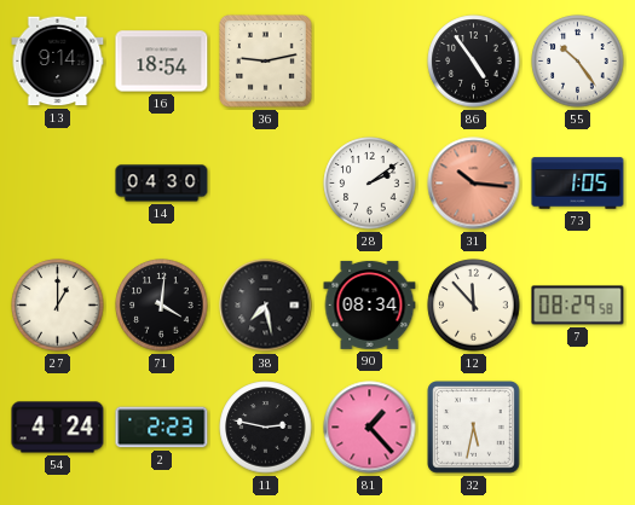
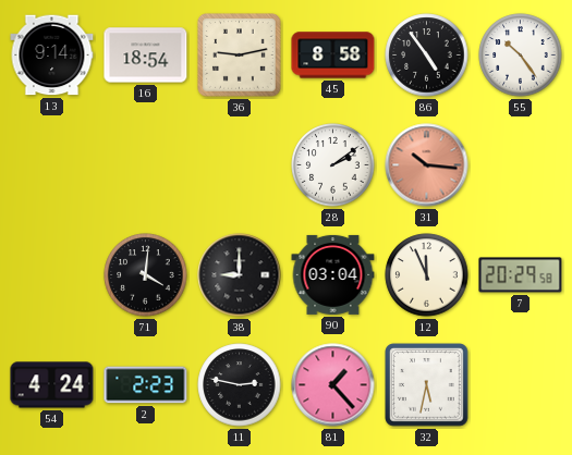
45: none -> 8:58 (333, 56)
14: 04:30 -> none (162, 184)
73: 1:05 -> none (578, 184)
27: 1:00 -> none (58, 306)
38: 7:28 -> 9:00 (240, 275)
90: 08:34 -> 03:04 (333, 274)
12: 11:53 -> 11:56 (427, 275)
7: 08:29 -> 20:29 (521, 275)
